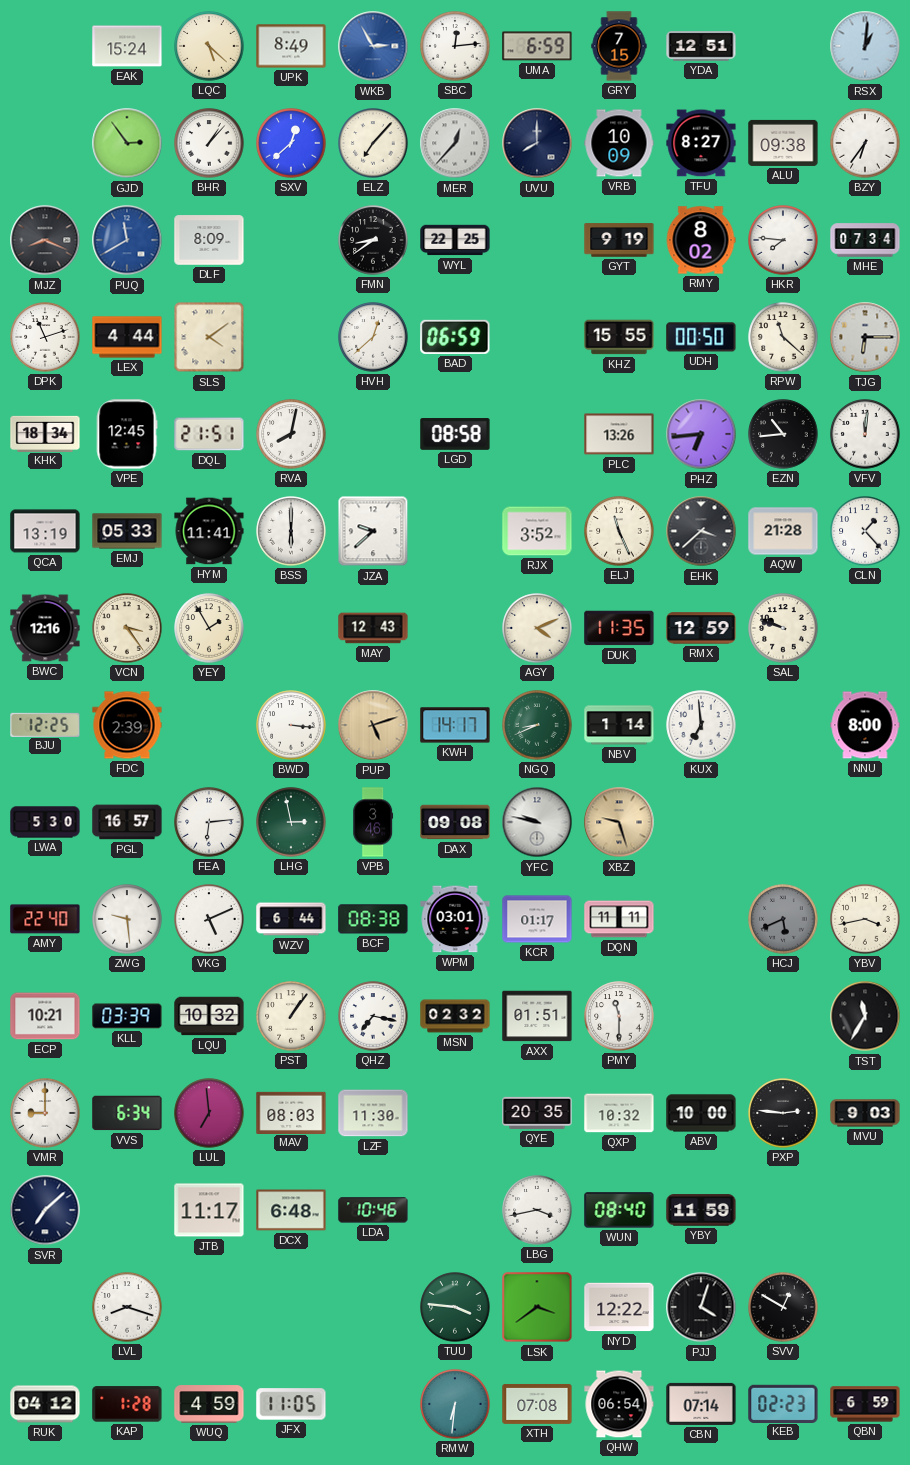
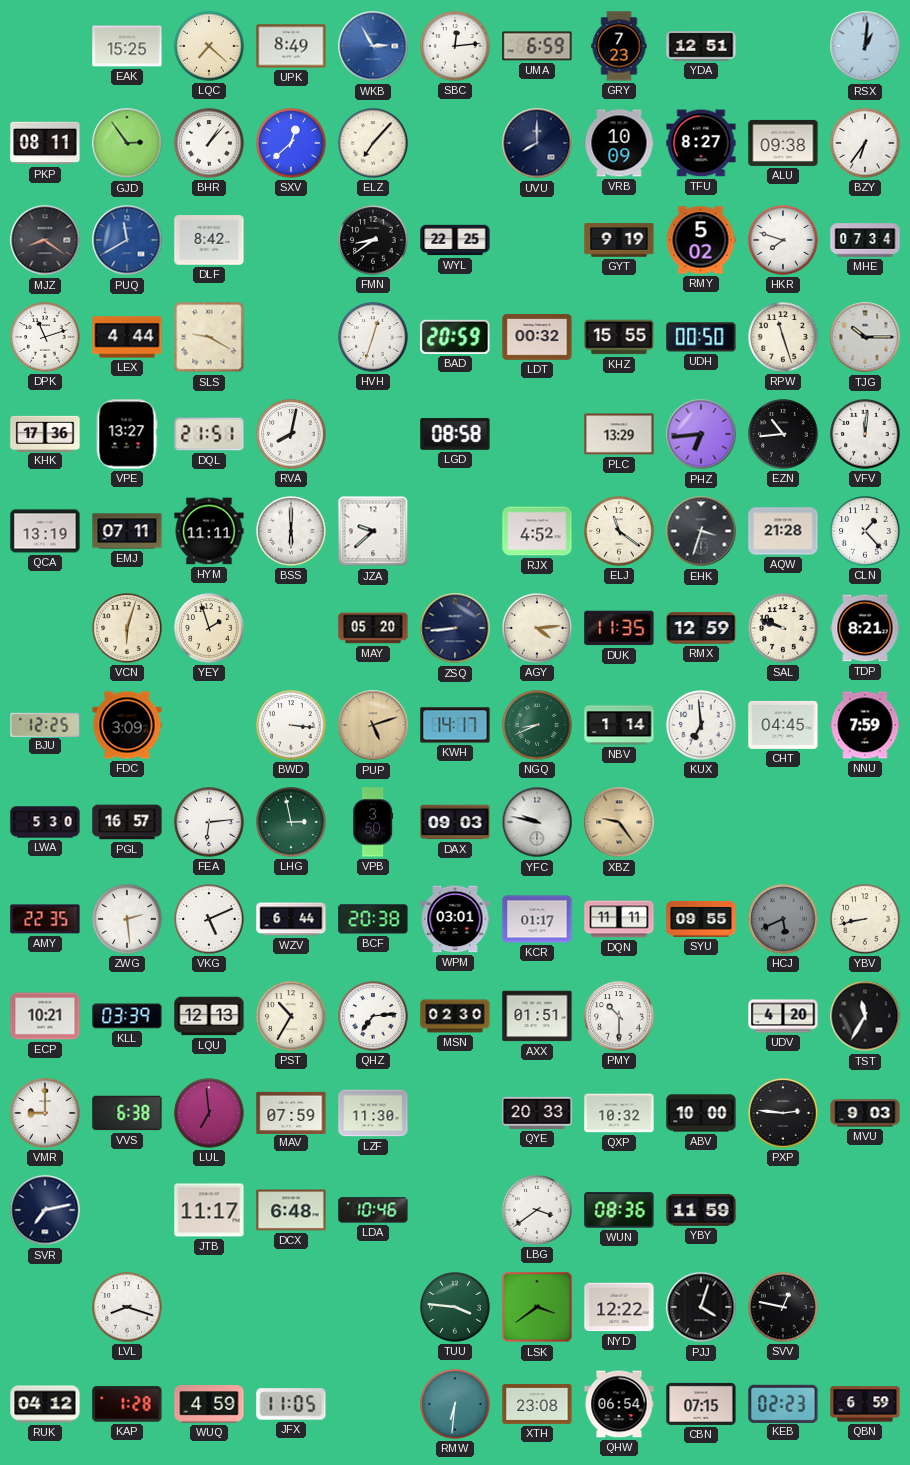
EAK: 15:24 -> 15:25 (127, 46)
LQC: 5:22 -> 7:22 (209, 46)
GRY: 7:15 -> 7:23 (619, 46)
PKP: none -> 08:11 (45, 143)
MER: 12:37 -> none (455, 143)
MJZ: 8:19 -> 8:21 (45, 240)
DLF: 8:09 -> 8:42 (209, 240)
RMY: 8:02 -> 5:02 (701, 240)
HKR: 7:46 -> 7:48 (783, 240)
SLS: 4:09 -> 9:20 (209, 337)
HVH: 12:38 -> 12:33 (373, 337)
BAD: 06:59 -> 20:59 (455, 337)
LDT: none -> 00:32 (537, 337)
RPW: 11:22 -> 11:27 (783, 337)
TJG: 6:15 -> 10:15 (865, 337)
KHK: 18:34 -> 17:36 (45, 433)
VPE: 12:45 -> 13:27 (127, 434)
PLC: 13:26 -> 13:29 (619, 434)
EMJ: 05:33 -> 07:11 (127, 531)
HYM: 11:41 -> 11:11 (209, 531)
RJX: 3:52 -> 4:52 (537, 531)
ELJ: 11:26 -> 11:21 (619, 531)
EHK: 3:38 -> 3:33 (701, 531)
BWC: 12:16 -> none (45, 628)
VCN: 3:24 -> 6:03 (127, 628)
YEY: 1:55 -> 1:57 (209, 628)
MAY: 12:43 -> 05:20 (373, 628)
ZSQ: none -> 8:44 (455, 628)
AGY: 4:11 -> 4:14 (537, 628)
TDP: none -> 8:21 (865, 628)
FDC: 2:39 -> 3:09 (127, 725)
CHT: none -> 04:45 (783, 725)
NNU: 8:00 -> 7:59 (865, 725)
VPB: 3:46 -> 3:50 (373, 822)
DAX: 09:08 -> 09:03 (455, 822)
XBZ: 9:27 -> 9:24 (619, 822)
AMY: 22:40 -> 22:35 (45, 919)
ZWG: 9:29 -> 2:29 (127, 919)
BCF: 08:38 -> 20:38 (373, 919)
SYU: none -> 09:55 (701, 919)
YBV: 3:43 -> 8:43 (865, 919)
LQU: 10:32 -> 12:13 (209, 1016)
PST: 1:06 -> 10:35 (291, 1016)
QHZ: 7:17 -> 7:14 (373, 1016)
MSN: 02:32 -> 02:30 (455, 1016)
PMY: 11:30 -> 10:30 (619, 1016)
UDV: none -> 4:20 (783, 1016)
VVS: 6:34 -> 6:38 (127, 1113)
MAV: 08:03 -> 07:59 (291, 1112)
QYE: 20:35 -> 20:33 (537, 1113)
SVR: 7:08 -> 7:13 (45, 1210)
LBG: 3:43 -> 3:39 (537, 1210)
WUN: 08:40 -> 08:36 (619, 1210)
SVV: 12:50 -> 12:47 (783, 1307)
XTH: 07:08 -> 23:08 (537, 1404)
CBN: 07:14 -> 07:15 (701, 1404)
